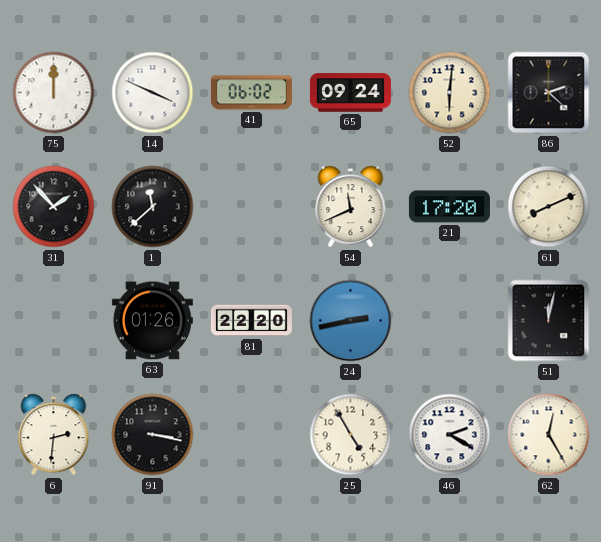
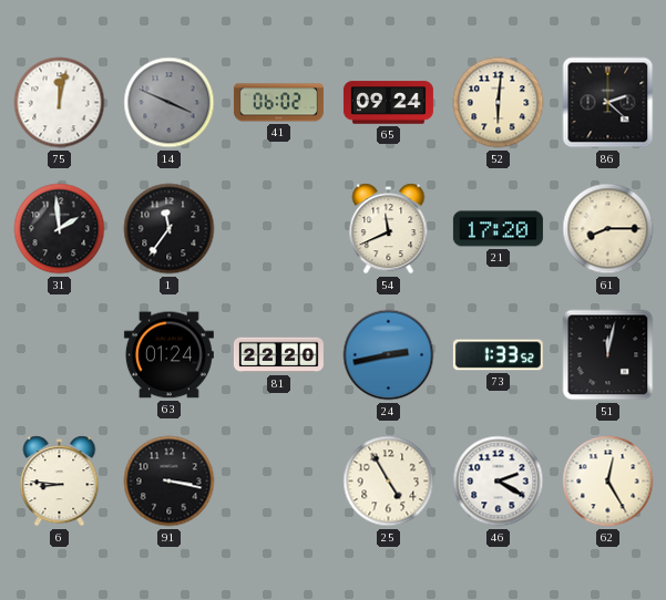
75: 12:00 -> 12:02 (60, 103)
14 dial: white -> grey (170, 103)
31: 1:53 -> 1:59 (60, 229)
1: 11:38 -> 11:36 (170, 229)
61: 8:11 -> 8:15 (608, 229)
63: 01:26 -> 01:24 (168, 355)
73: none -> 1:33 (498, 355)
6: 2:31 -> 8:46 (60, 482)
